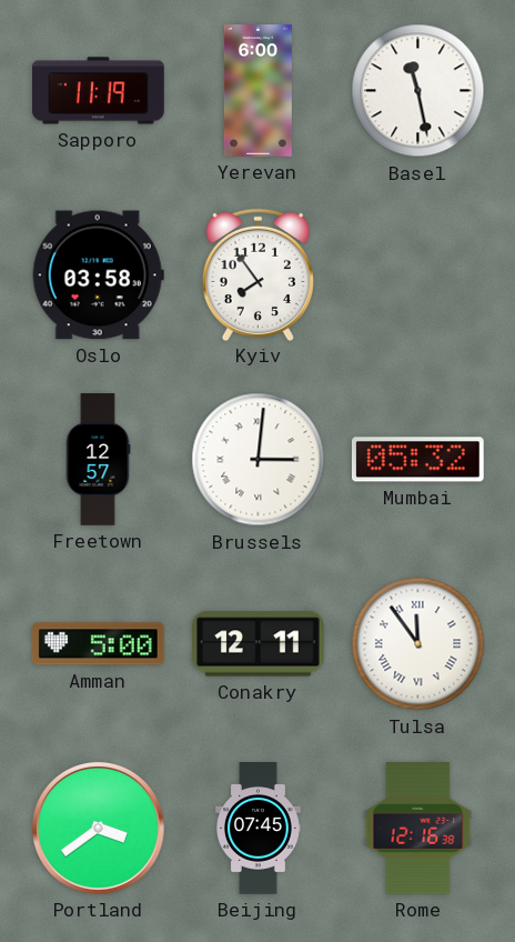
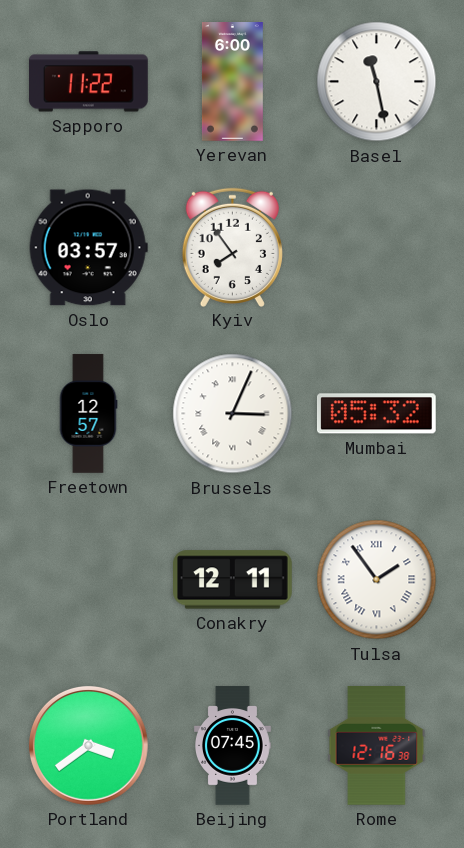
Sapporo: 11:19 -> 11:22 (89, 82)
Oslo: 03:58 -> 03:57 (88, 248)
Brussels: 3:01 -> 3:04 (233, 414)
Amman: 5:00 -> none (99, 644)
Tulsa: 11:54 -> 1:54 (377, 580)
